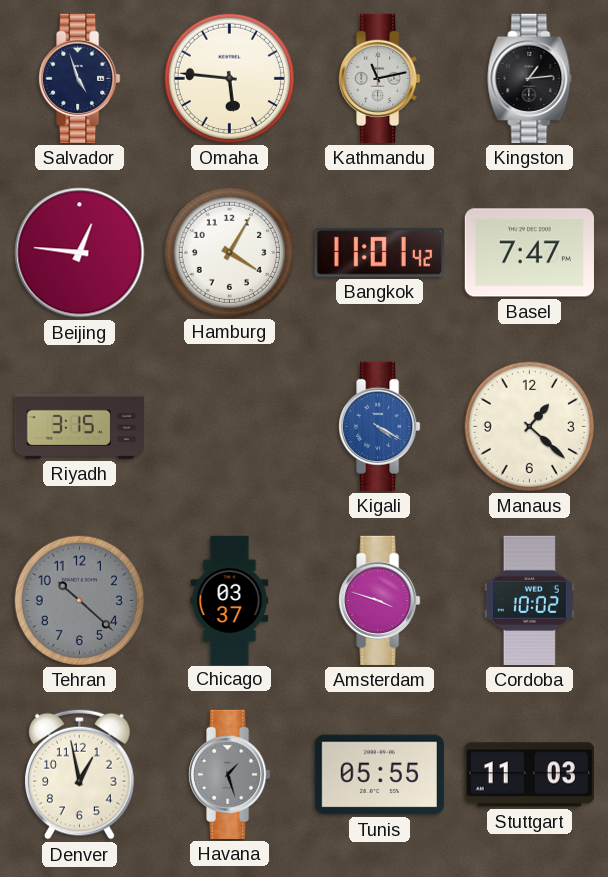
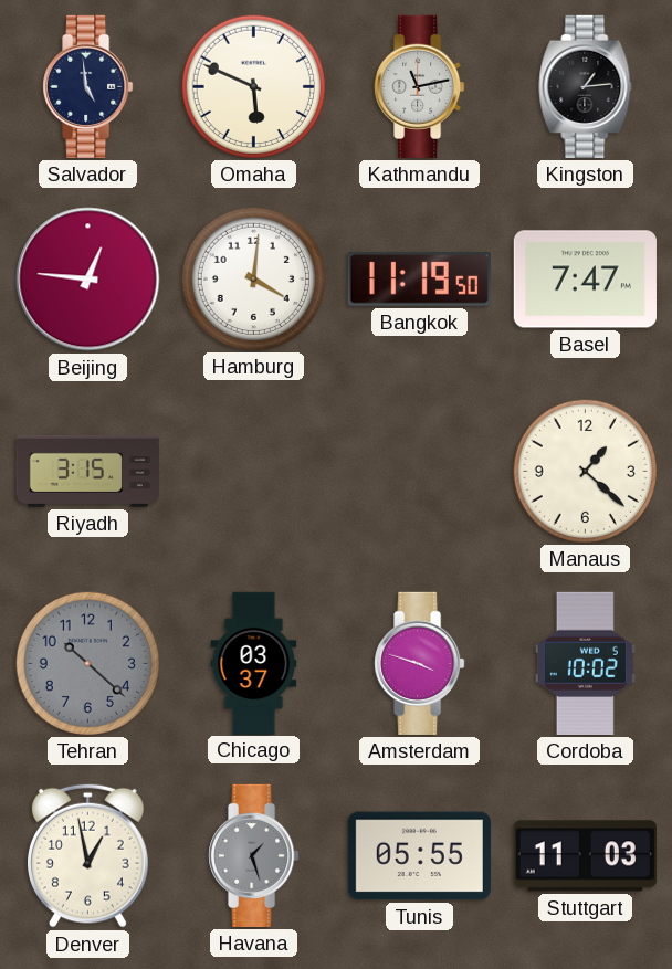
Salvador: 4:57 -> 4:59 (88, 86)
Omaha: 5:46 -> 5:49 (253, 86)
Hamburg: 4:05 -> 4:01 (253, 278)
Bangkok: 11:01 -> 11:19 (419, 280)
Kigali: 4:20 -> none (380, 426)
